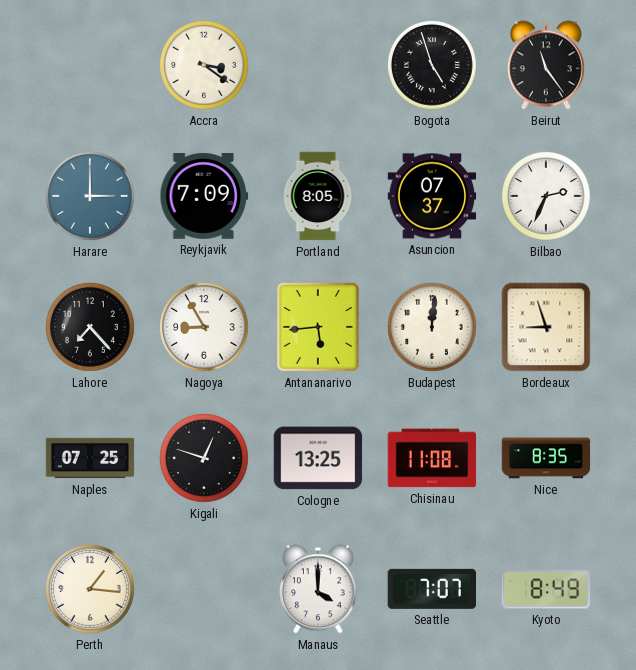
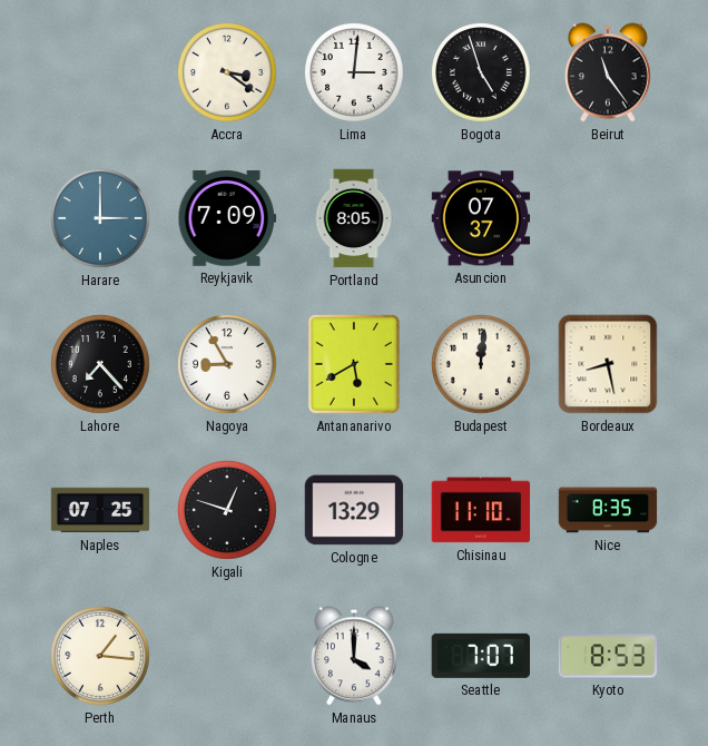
Lima: none -> 3:01 (355, 73)
Bilbao: 2:34 -> none (547, 197)
Antananarivo: 5:44 -> 5:40 (354, 364)
Bordeaux: 8:57 -> 8:28 (608, 364)
Cologne: 13:25 -> 13:29 (354, 510)
Chisinau: 11:08 -> 11:10 (481, 510)
Kyoto: 8:49 -> 8:53 (608, 656)
